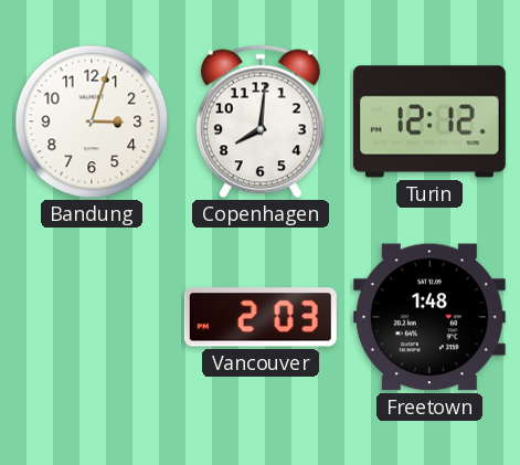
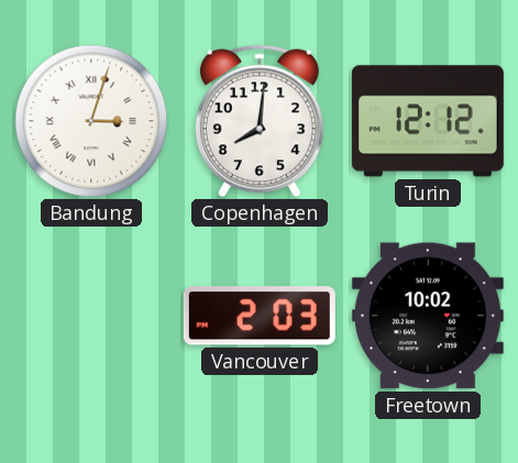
Bandung numerals: Arabic -> Roman (91, 121)
Freetown: 1:48 -> 10:02 (428, 316)
